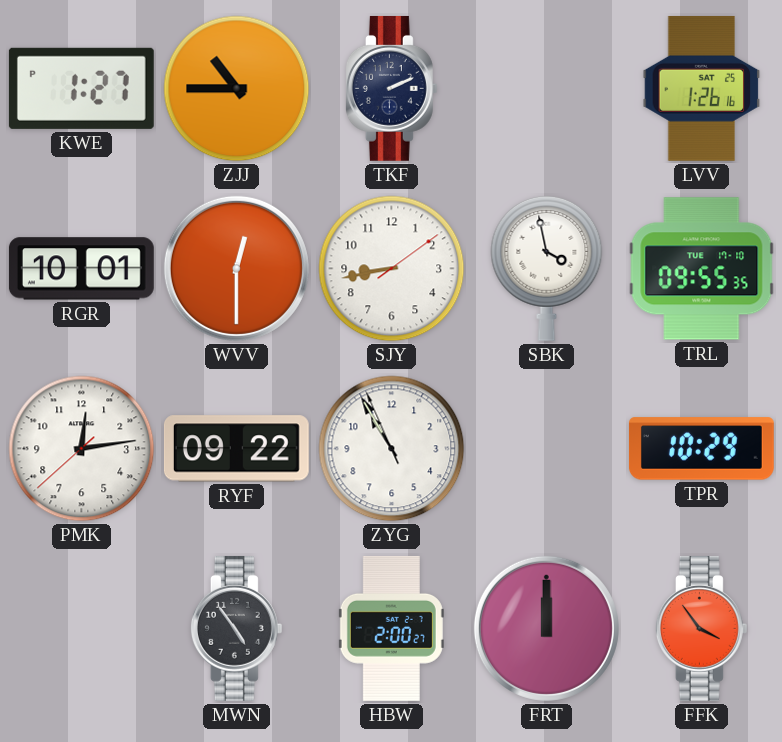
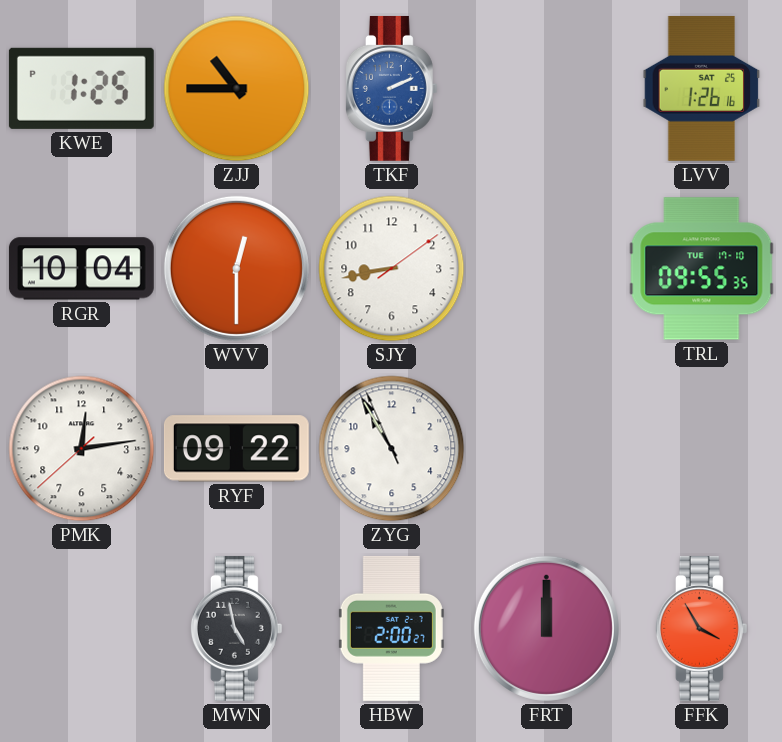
KWE: 1:27 -> 1:25 (81, 88)
TKF dial: navy -> blue (391, 88)
RGR: 10:01 -> 10:04 (81, 269)
SBK: 3:58 -> none (547, 268)
TPR: 10:29 -> none (701, 449)
MWN: 4:54 -> 4:58 (236, 628)
FFK: 3:54 -> 3:55 (701, 628)
